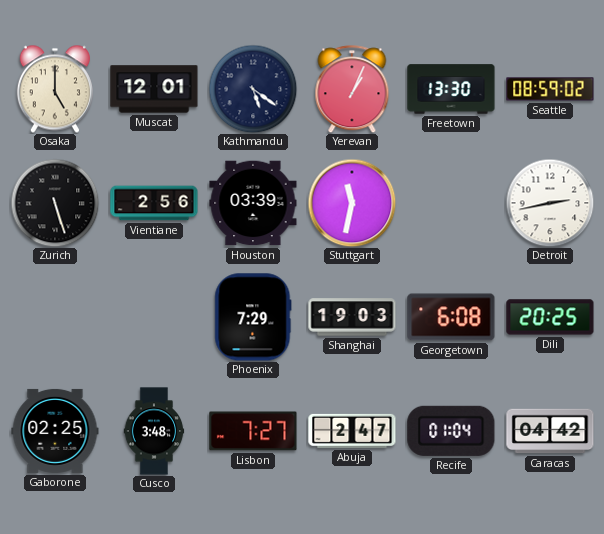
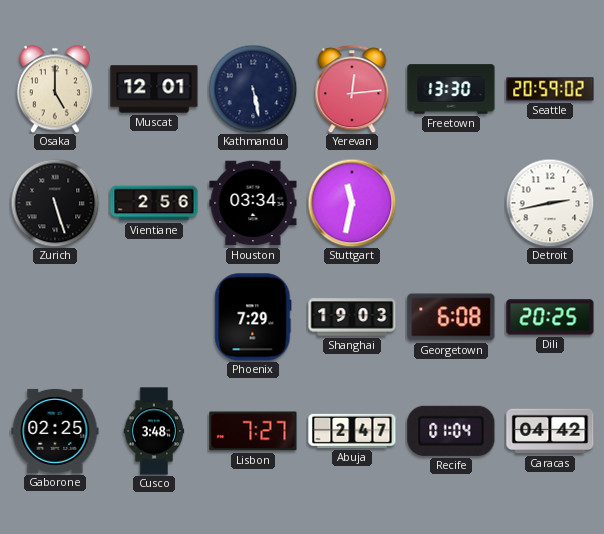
Kathmandu: 5:21 -> 5:28 (253, 89)
Yerevan: 1:04 -> 12:14 (352, 89)
Seattle: 08:59 -> 20:59 (550, 89)
Houston: 03:39 -> 03:34 (253, 203)
